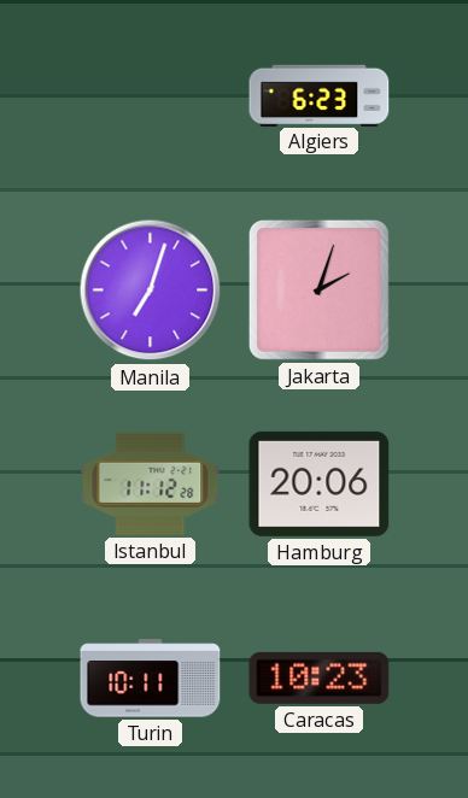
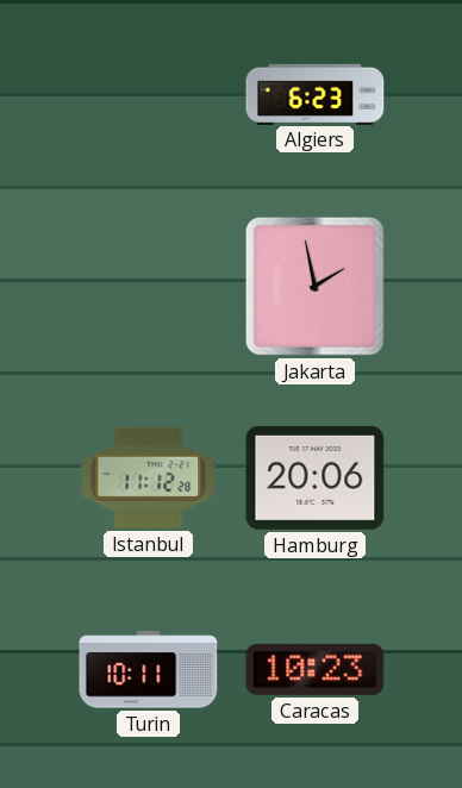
Manila: 7:03 -> none (151, 291)
Jakarta: 2:03 -> 1:58 (314, 286)
